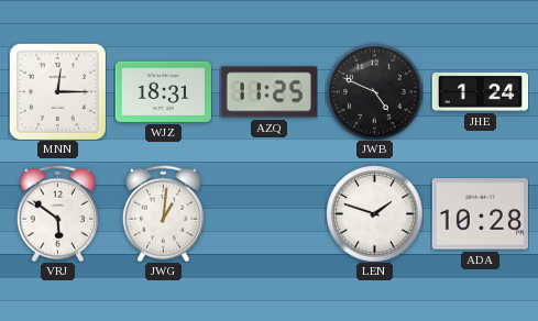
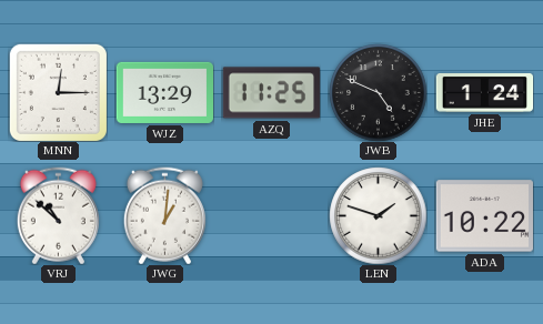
WJZ: 18:31 -> 13:29 (164, 92)
VRJ: 5:51 -> 10:52 (58, 215)
ADA: 10:28 -> 10:22 (484, 216)
